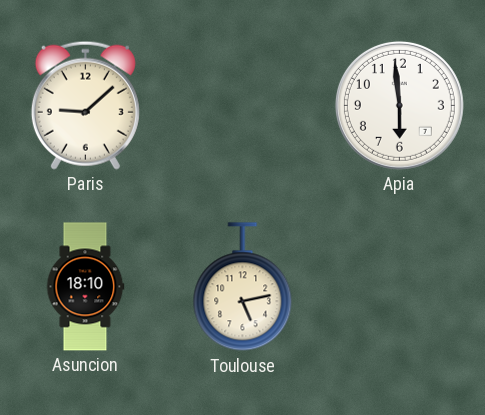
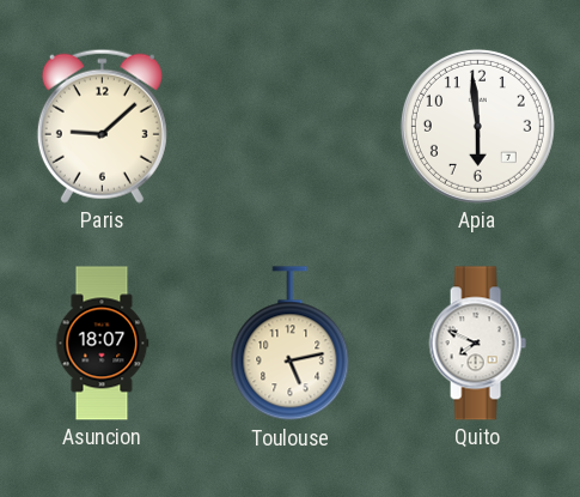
Asuncion: 18:10 -> 18:07 (102, 344)
Quito: none -> 7:49 (477, 344)
